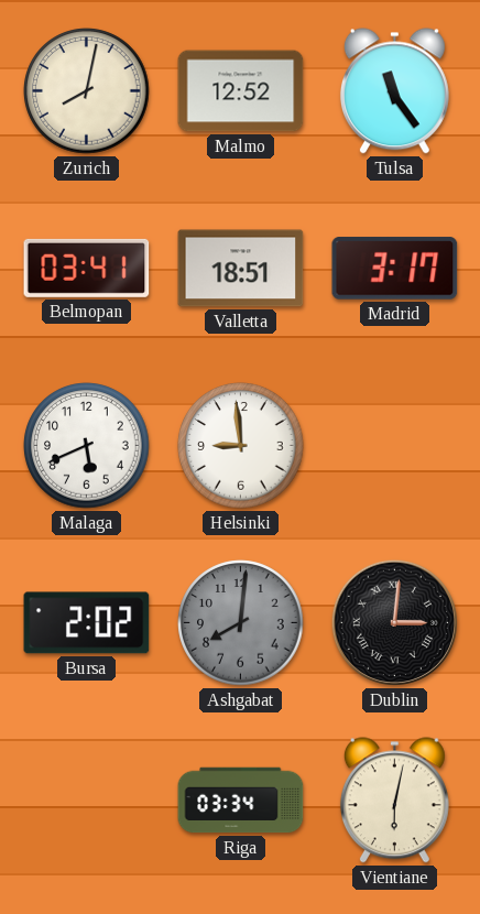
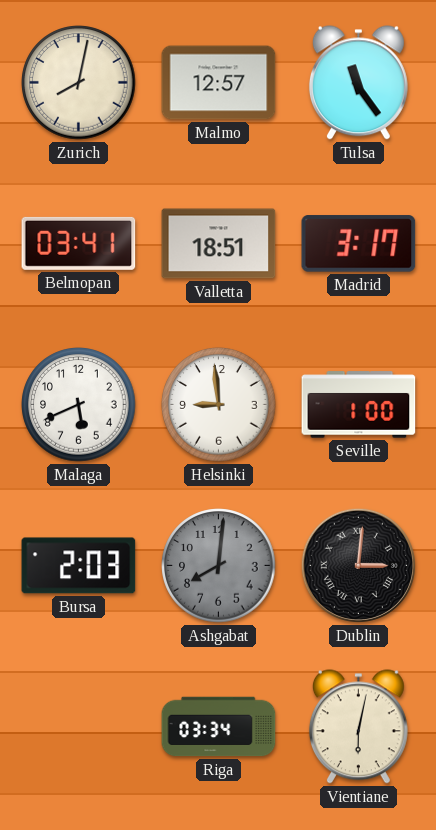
Malmo: 12:52 -> 12:57 (219, 83)
Seville: none -> 1:00 (359, 405)
Bursa: 2:02 -> 2:03 (79, 566)
